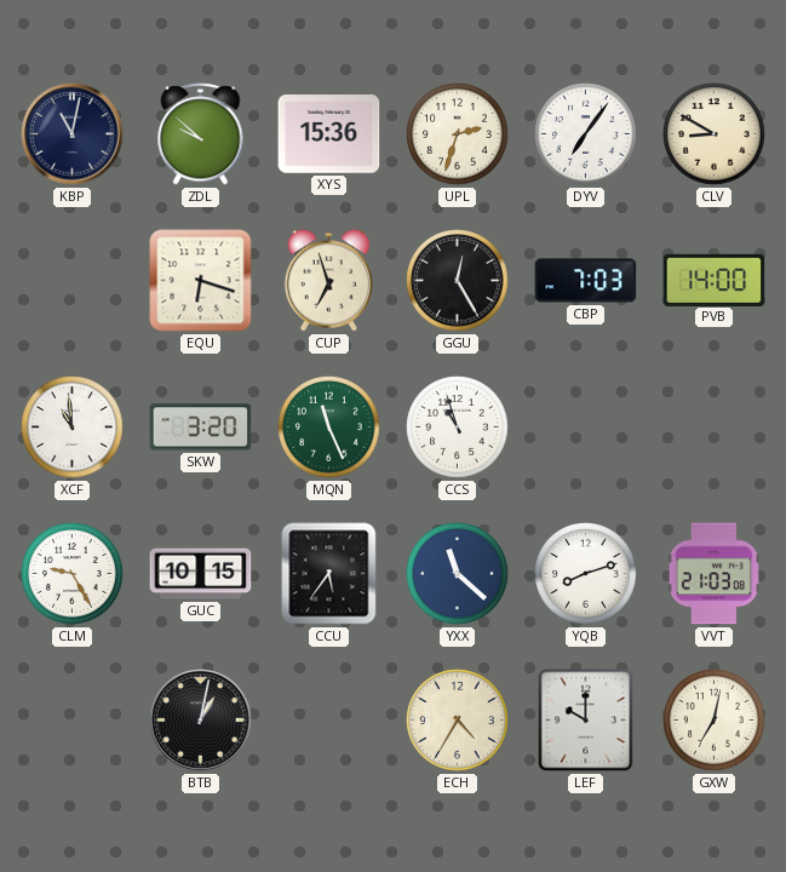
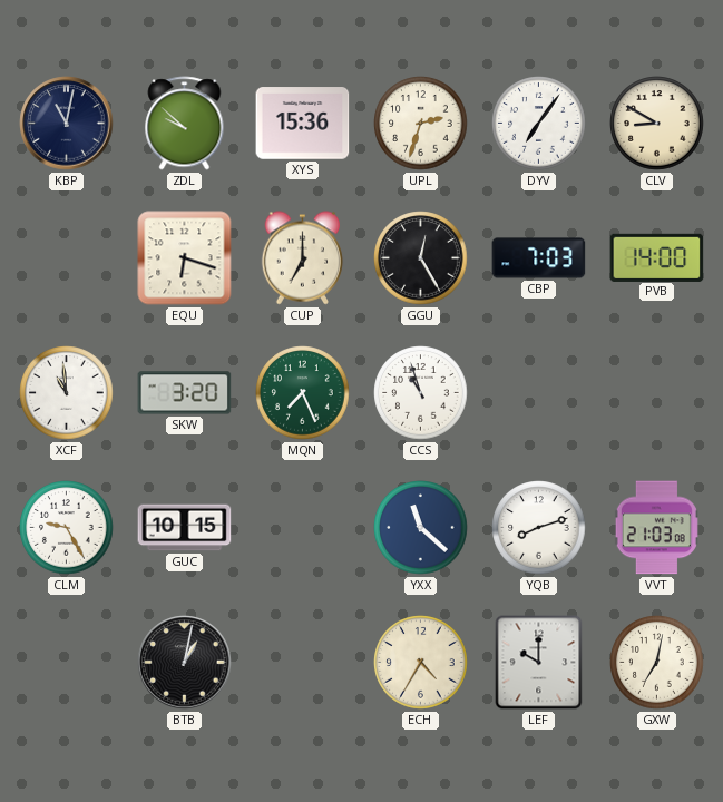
CUP: 6:57 -> 7:00 (303, 258)
MQN: 11:26 -> 7:26 (303, 393)
CCU: 5:36 -> none (329, 574)
